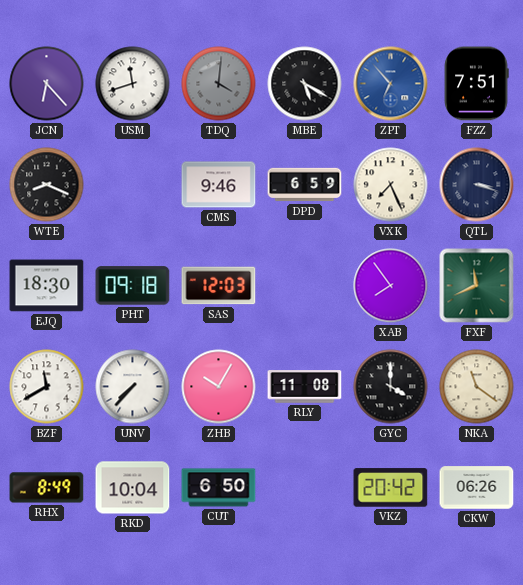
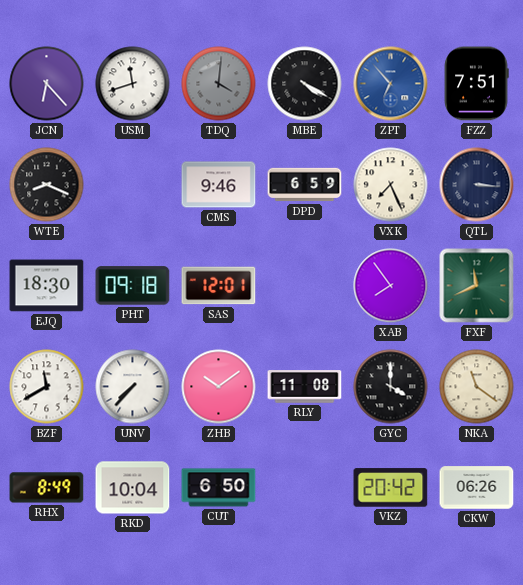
MBE: 5:20 -> 4:20 (305, 84)
QTL: 3:18 -> 3:16 (477, 185)
SAS: 12:03 -> 12:01 (219, 286)
ZHB: 10:05 -> 10:09 (219, 387)
